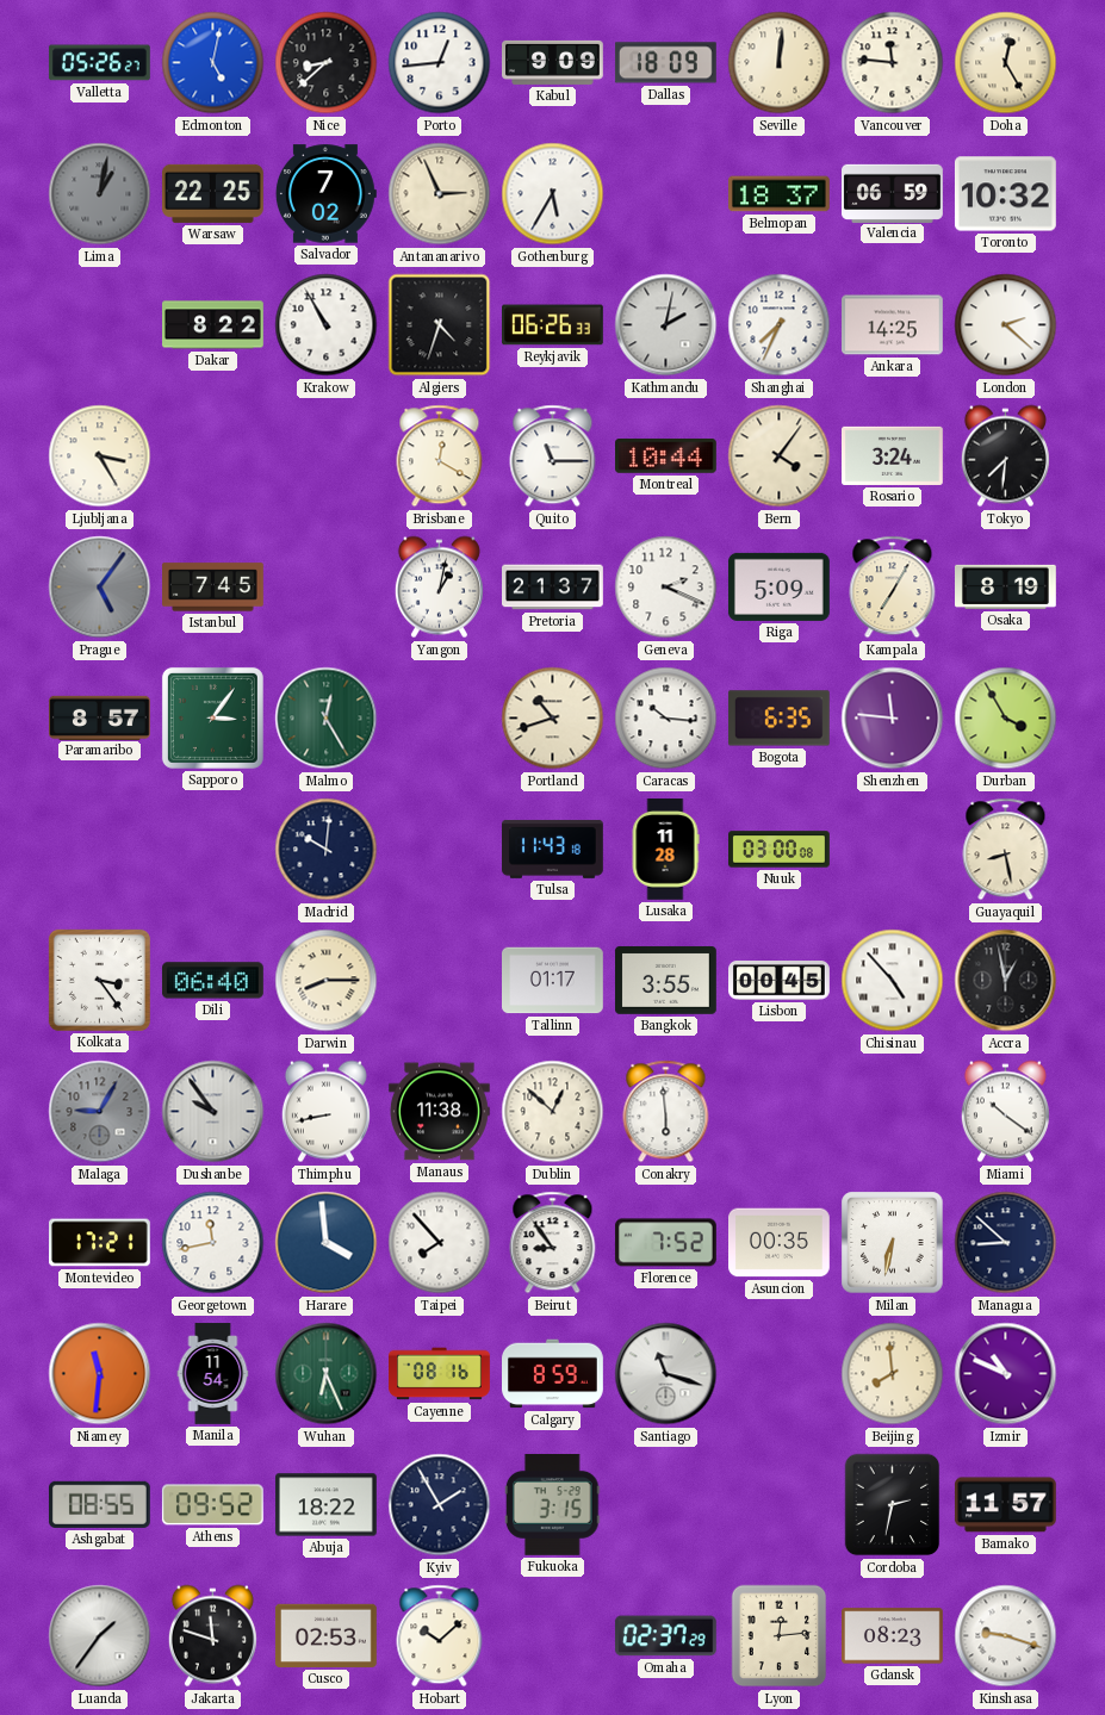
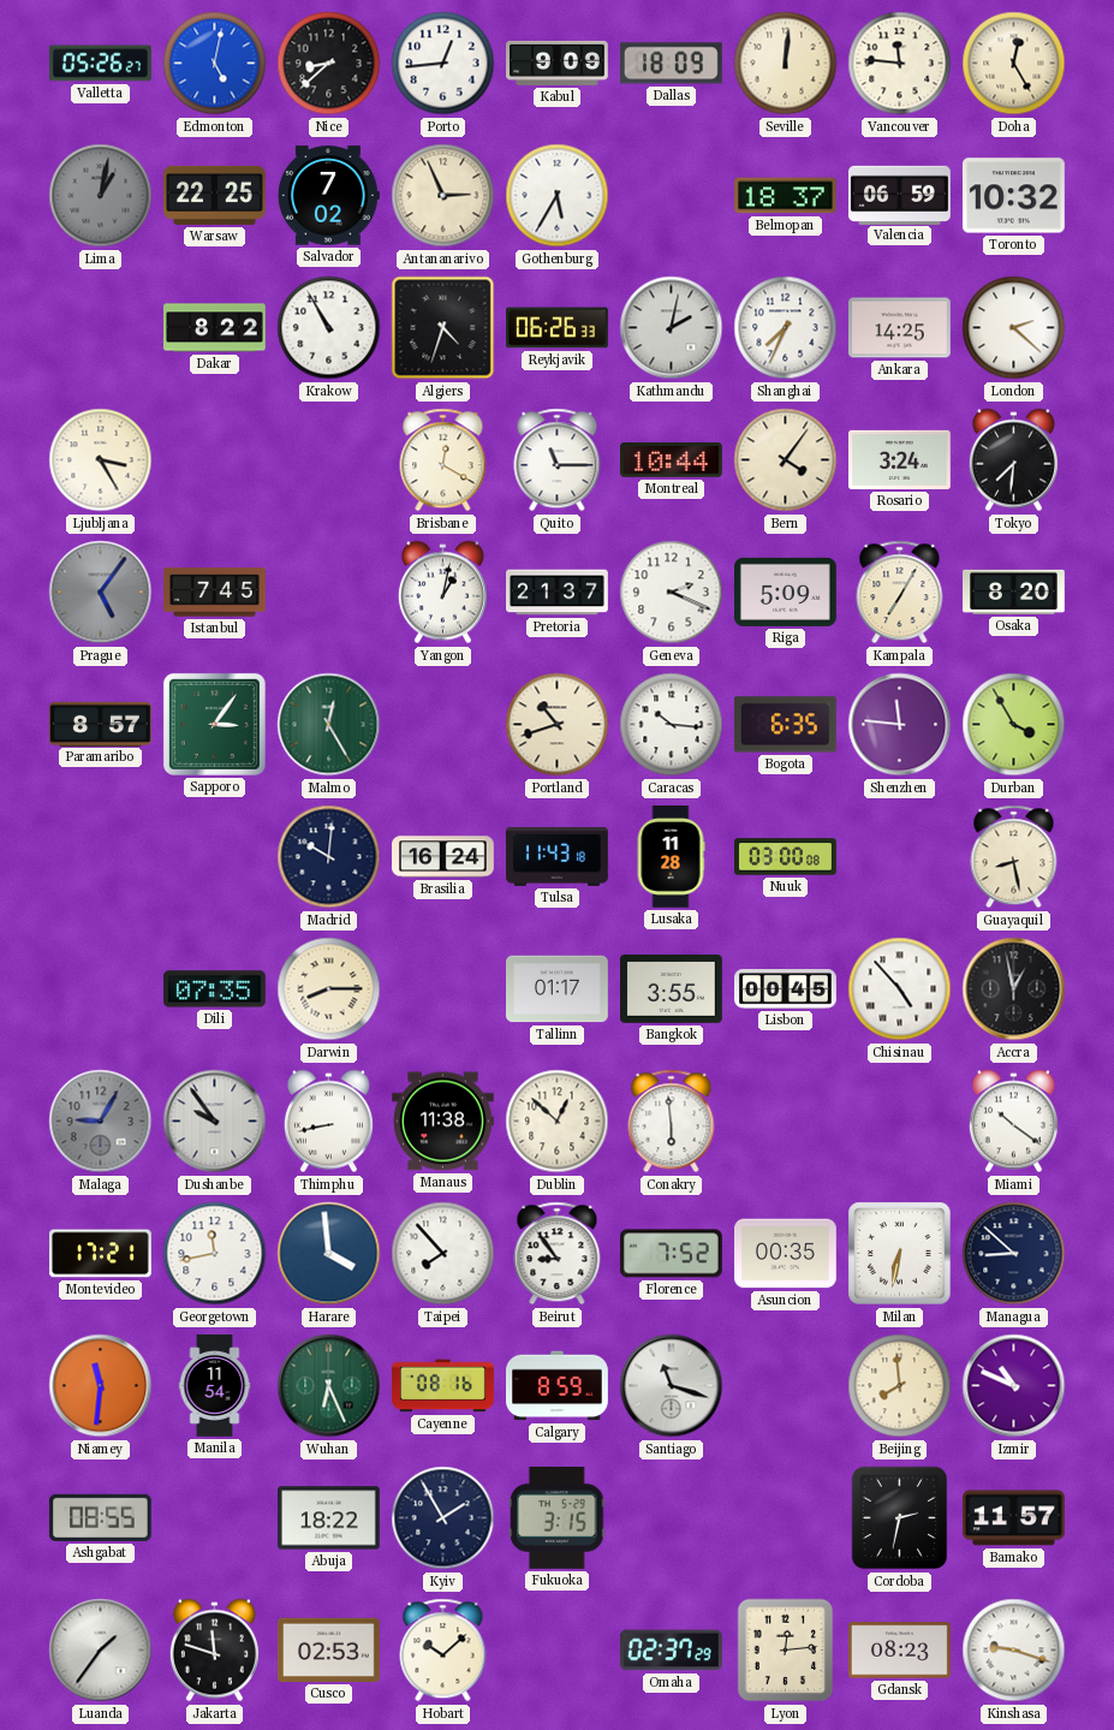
Osaka: 8:19 -> 8:20 (1014, 591)
Brasilia: none -> 16:24 (443, 857)
Kolkata: 3:24 -> none (99, 980)
Dili: 06:40 -> 07:35 (214, 989)
Athens: 09:52 -> none (212, 1505)
